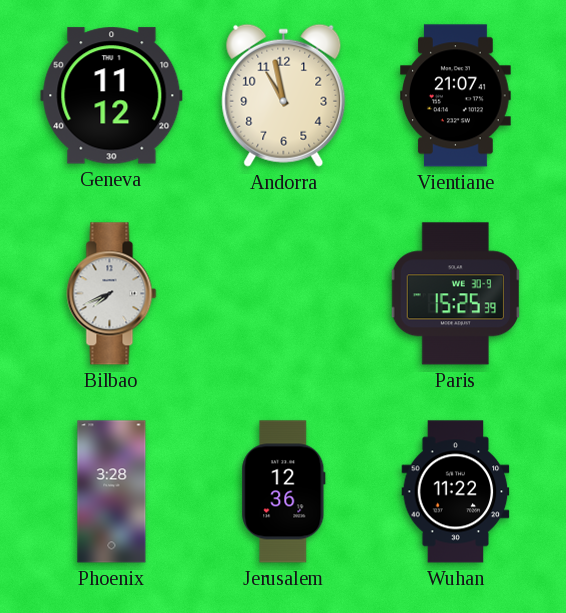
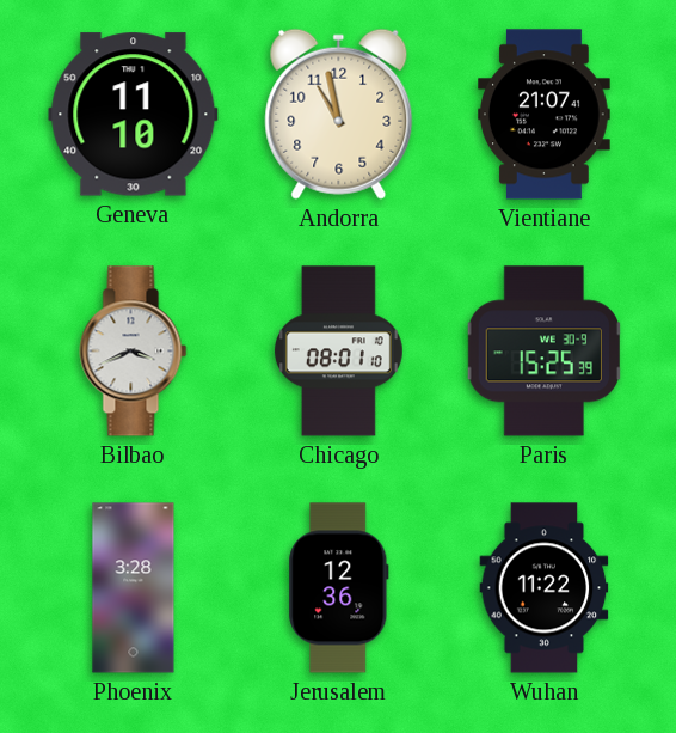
Geneva: 11:12 -> 11:10 (134, 115)
Bilbao: 7:41 -> 3:41 (134, 352)
Chicago: none -> 08:01 (338, 352)
